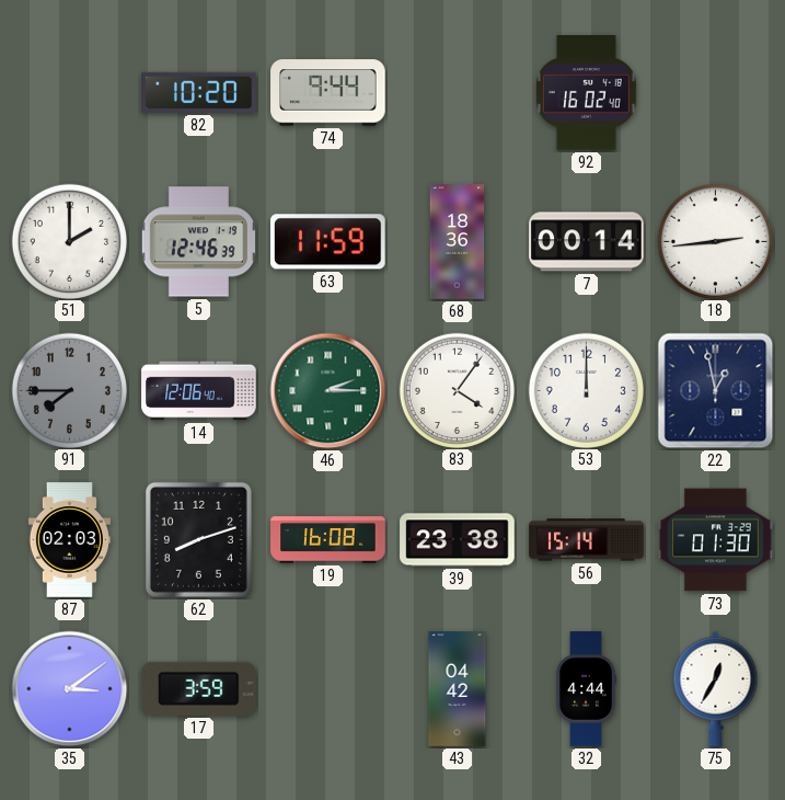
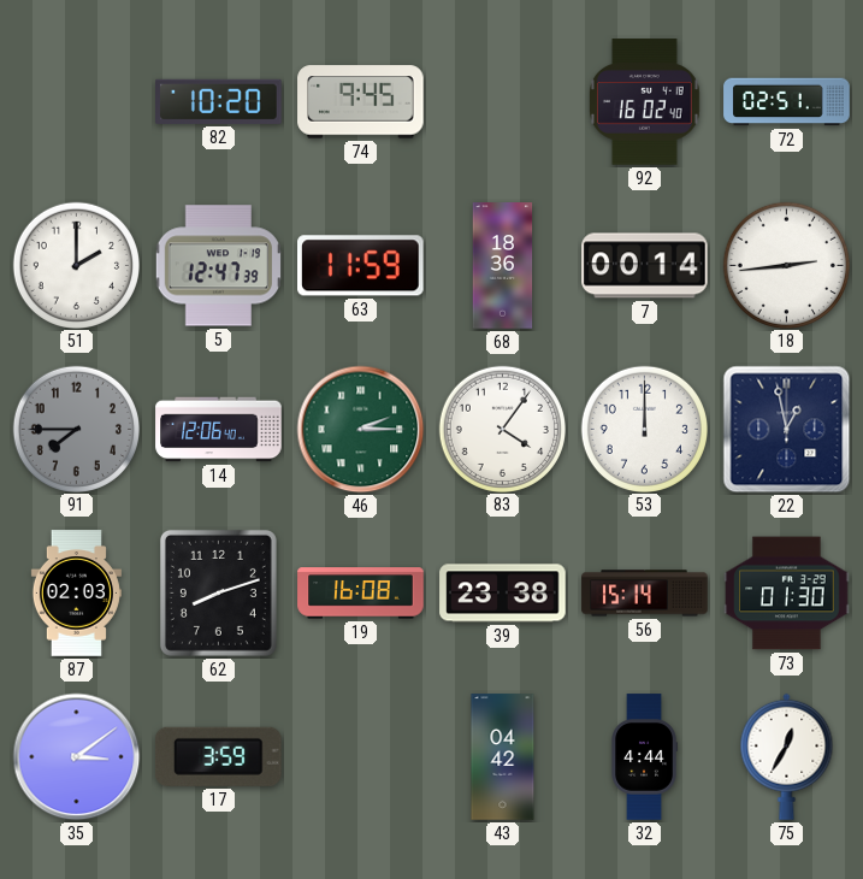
74: 9:44 -> 9:45 (361, 102)
72: none -> 02:51 (787, 102)
5: 12:46 -> 12:47 (218, 266)
